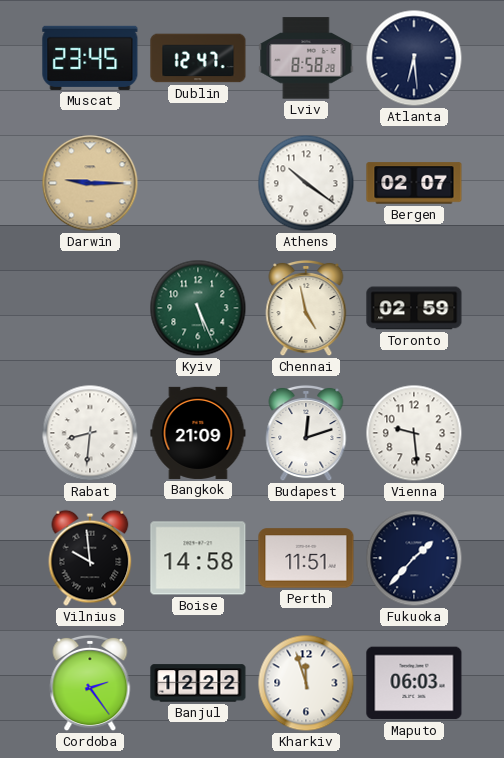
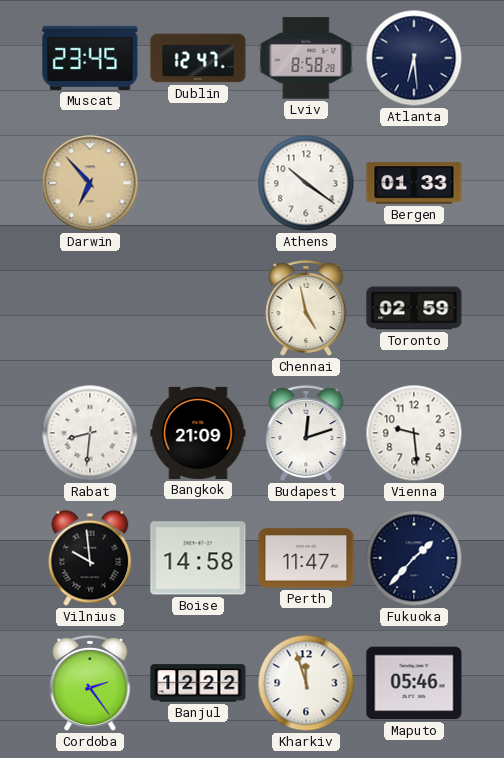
Darwin: 9:15 -> 6:53 (90, 183)
Bergen: 02:07 -> 01:33 (414, 183)
Kyiv: 5:26 -> none (198, 308)
Perth: 11:51 -> 11:47 (306, 558)
Maputo: 06:03 -> 05:46 (414, 683)
